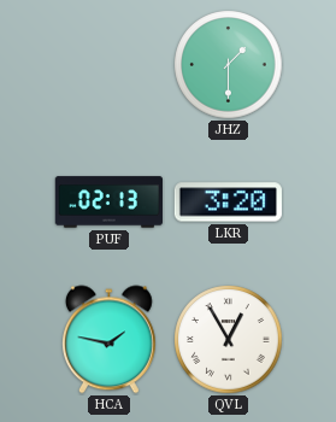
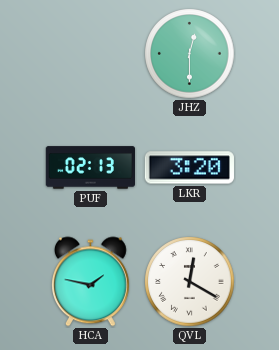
JHZ: 1:30 -> 12:30 (190, 54)
QVL: 12:55 -> 12:20 (190, 282)
